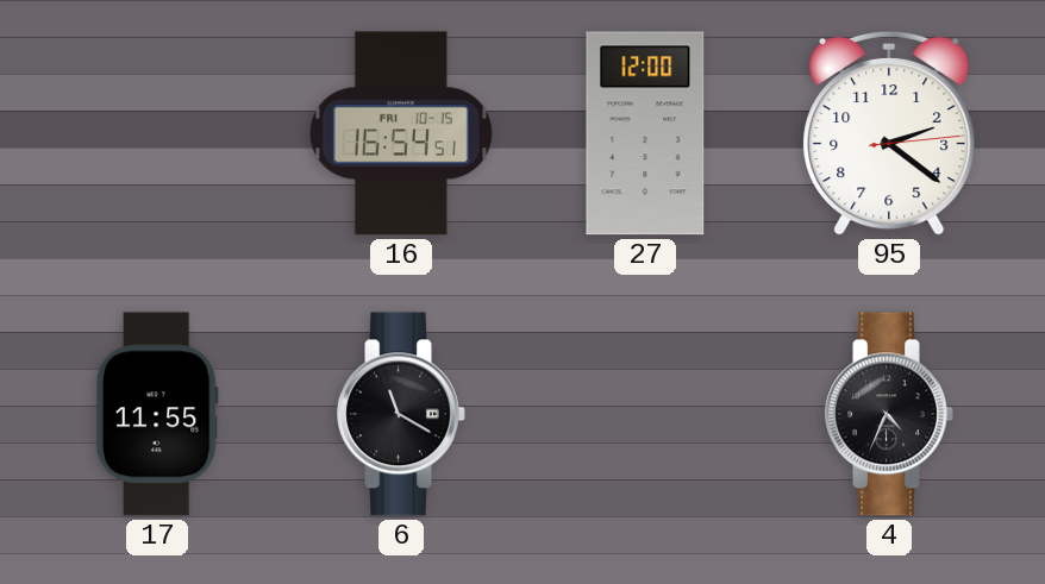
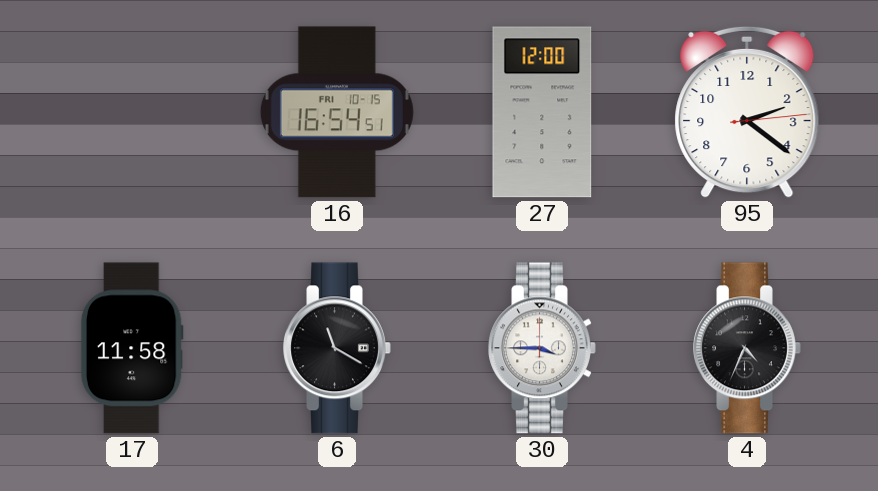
17: 11:55 -> 11:58 (132, 348)
30: none -> 3:45 (542, 348)
